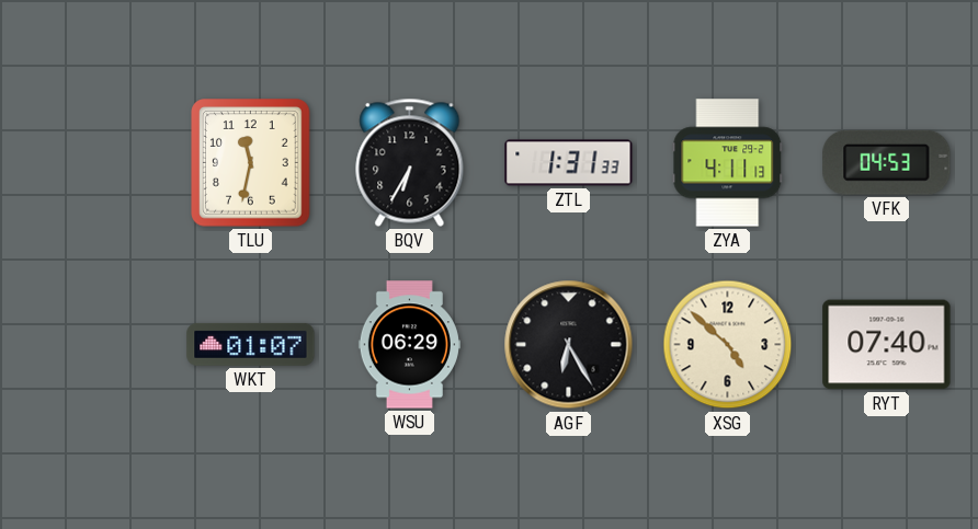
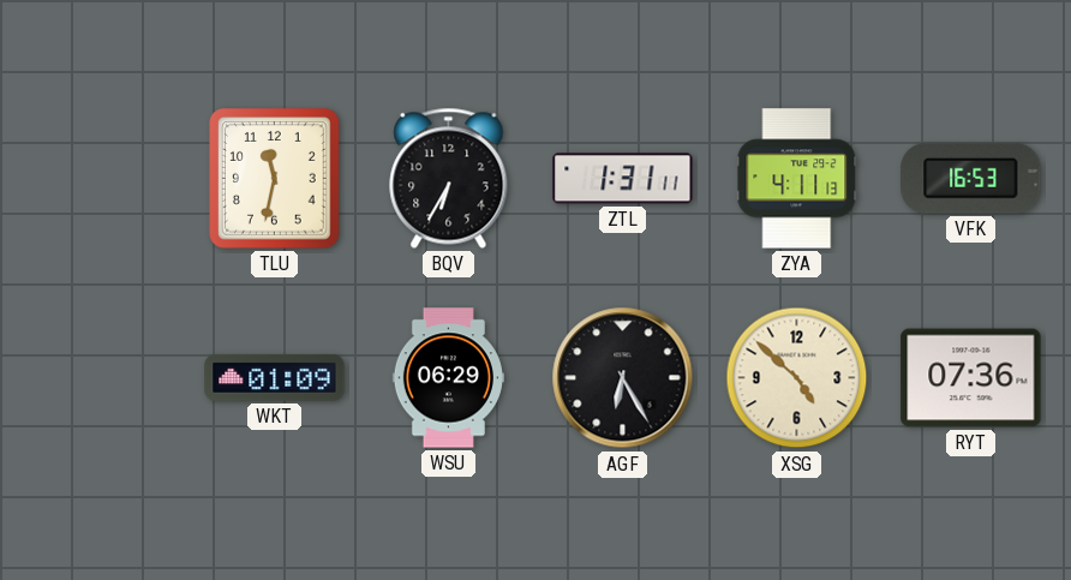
ZTL: 1:31:33 -> 1:31:11 (623, 179)
VFK: 04:53 -> 16:53 (971, 178)
WKT: 01:07 -> 01:09 (275, 377)
RYT: 07:40 -> 07:36 (971, 378)
